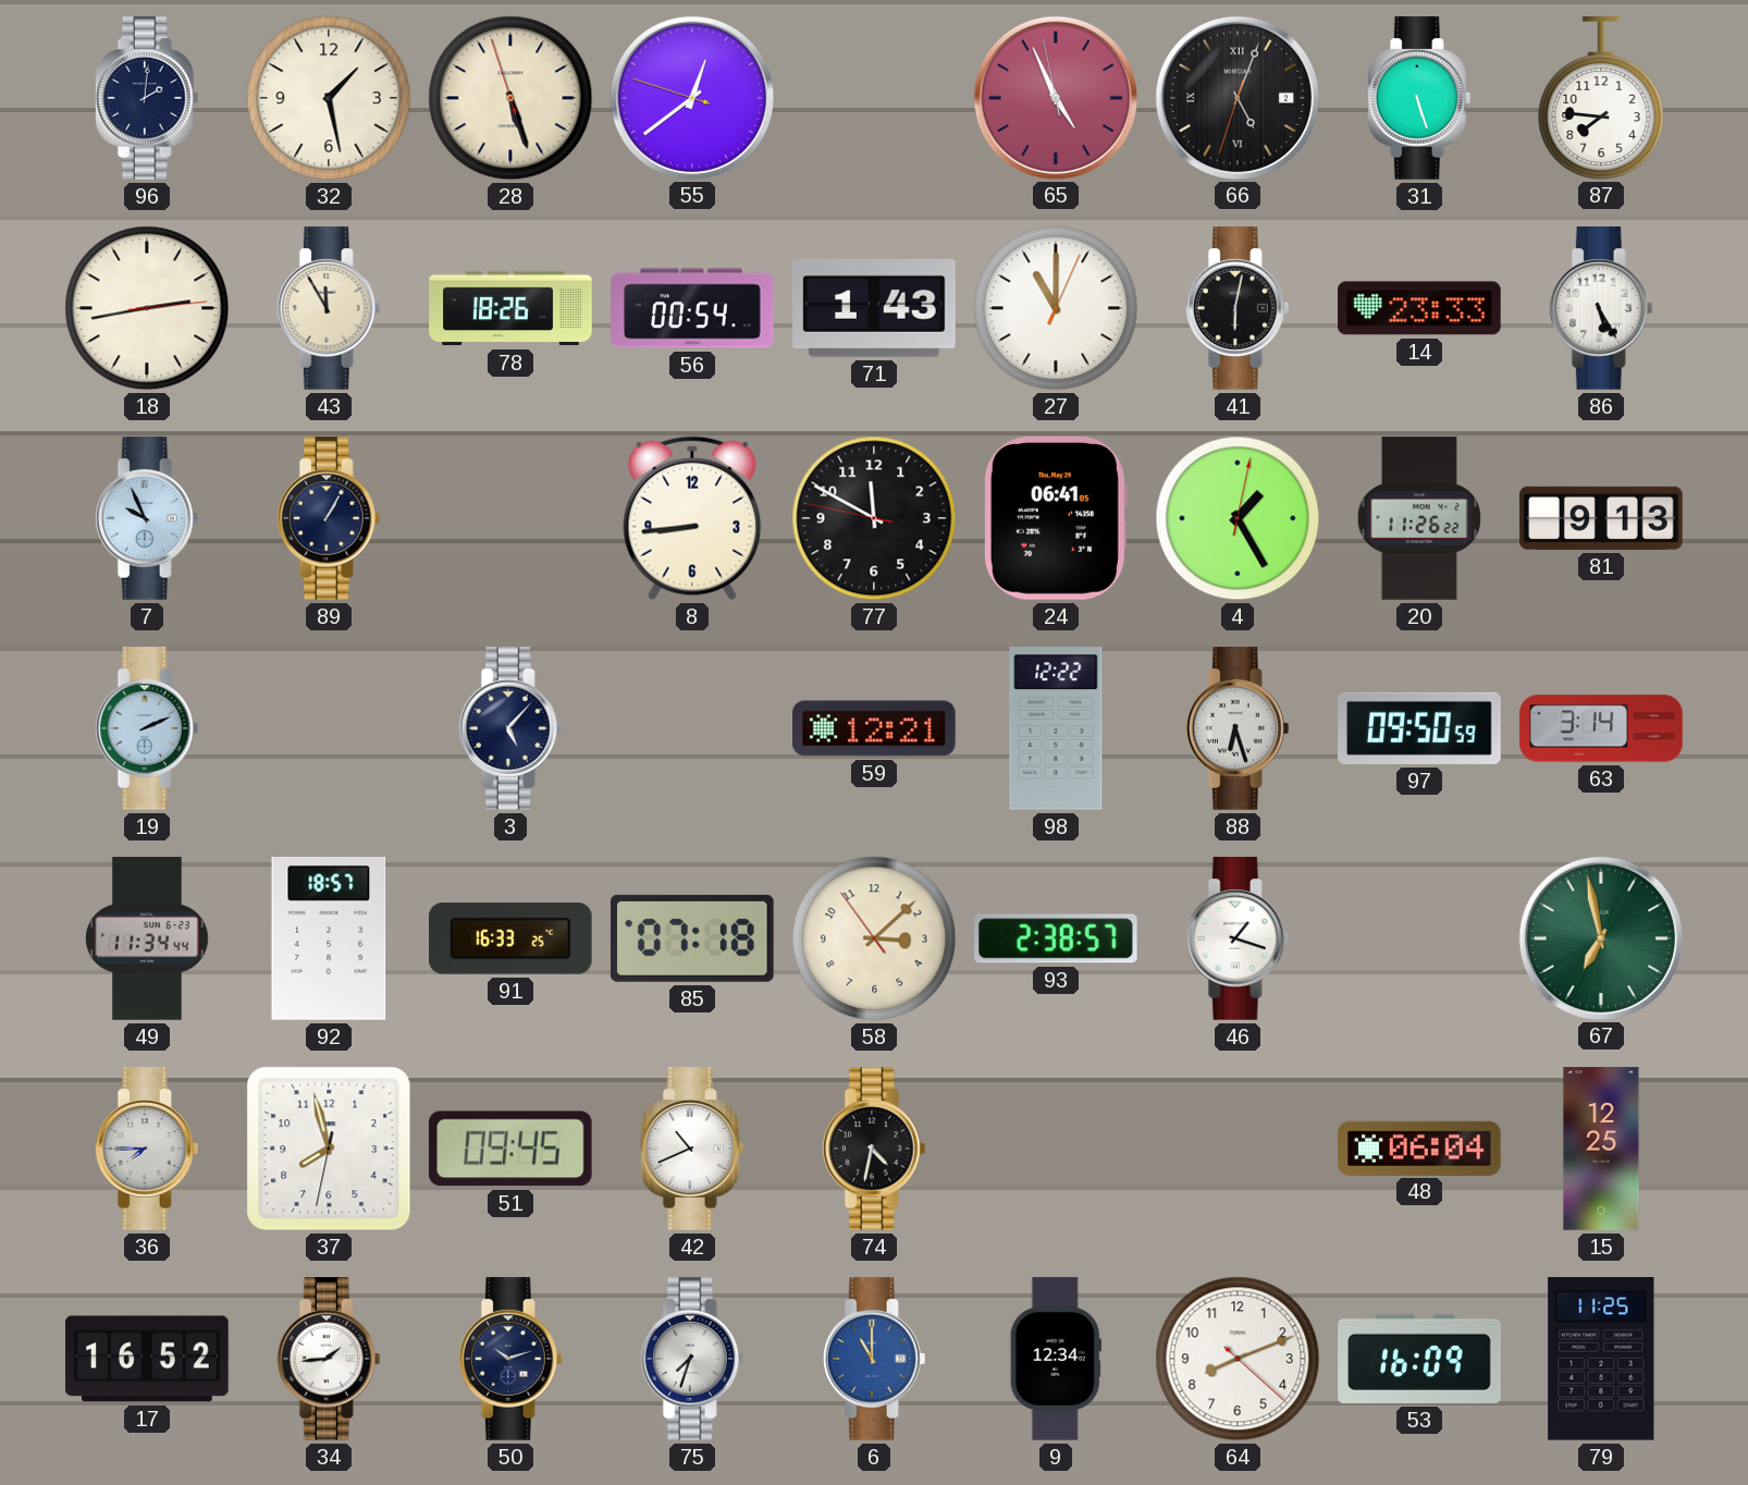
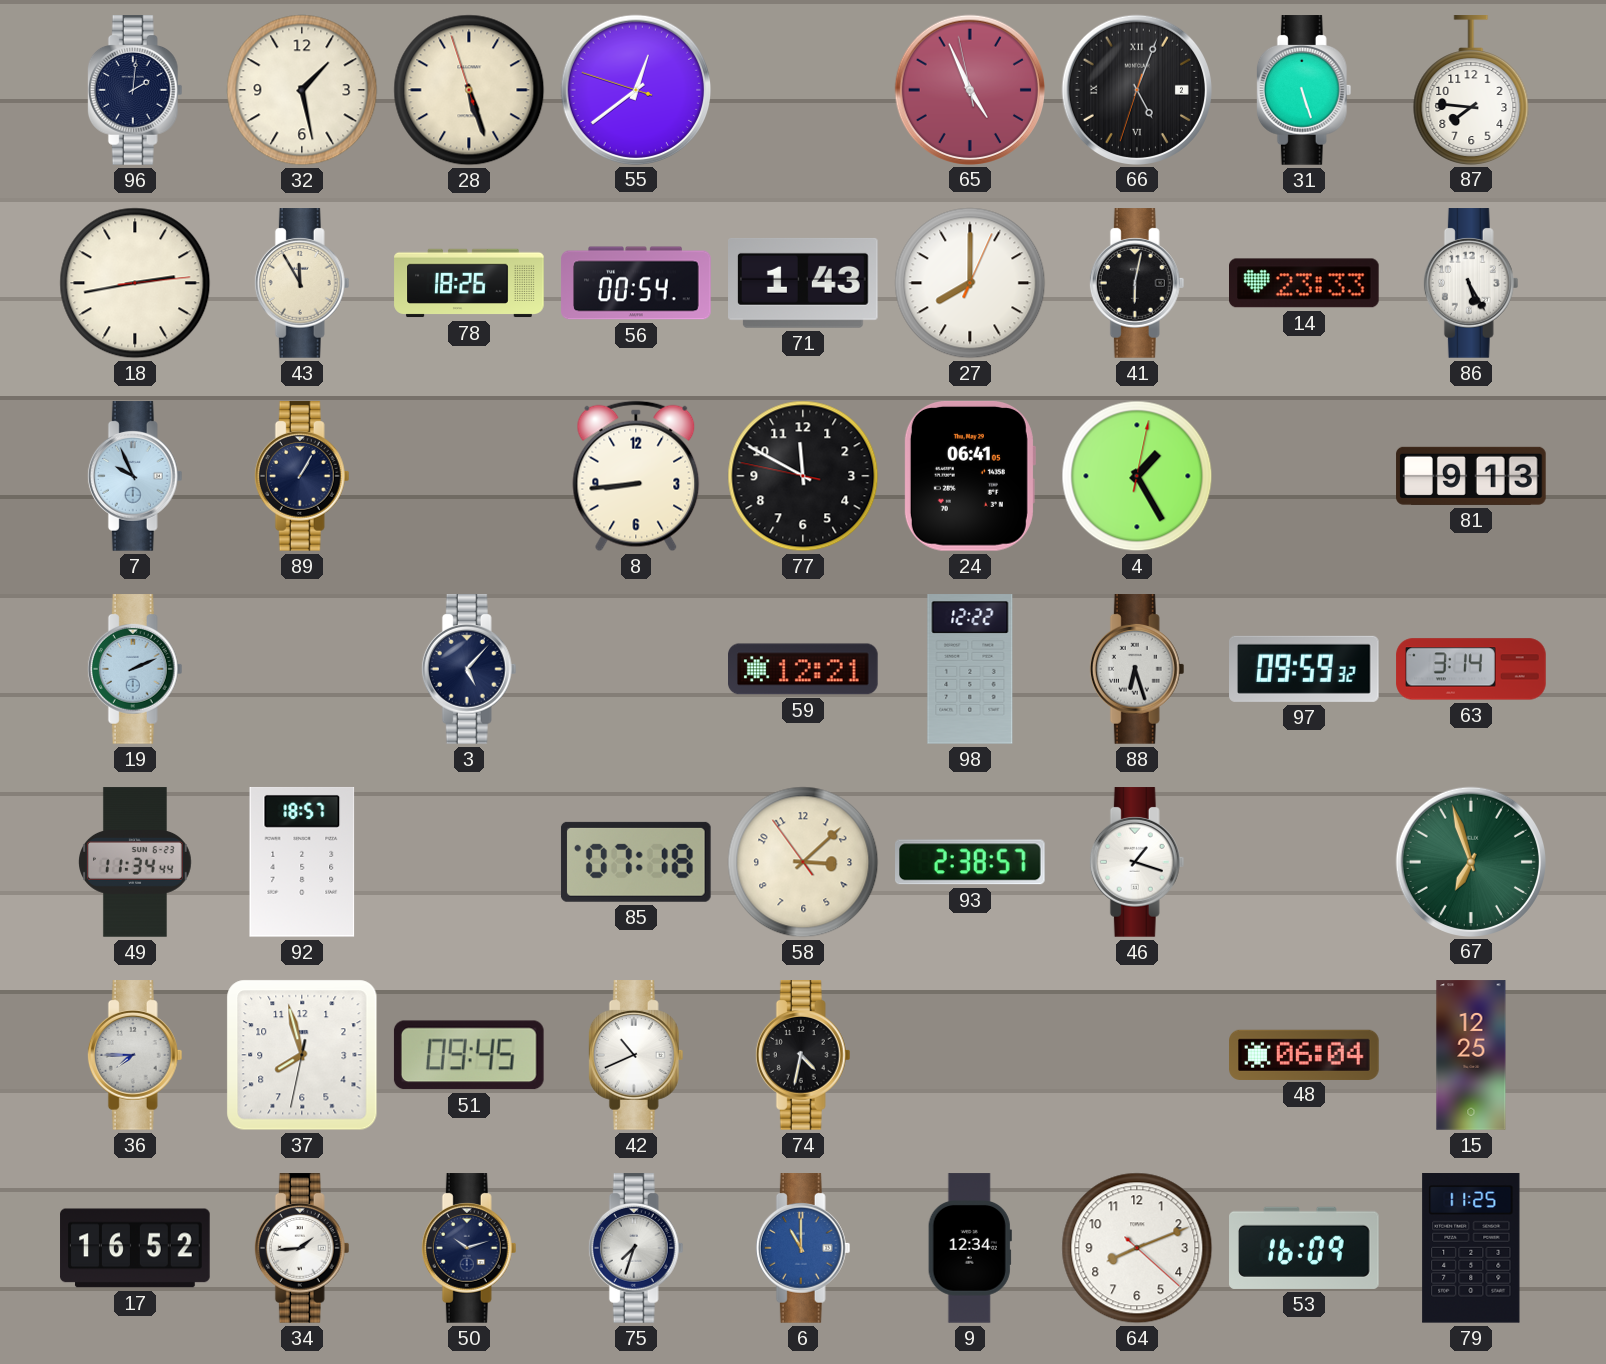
27: 11:00 -> 8:00 (970, 283)
20: 11:26 -> none (1419, 518)
97: 09:50 -> 09:59 (1305, 669)
91: 16:33 -> none (512, 938)
67: 6:58 -> 6:57 (1470, 861)
